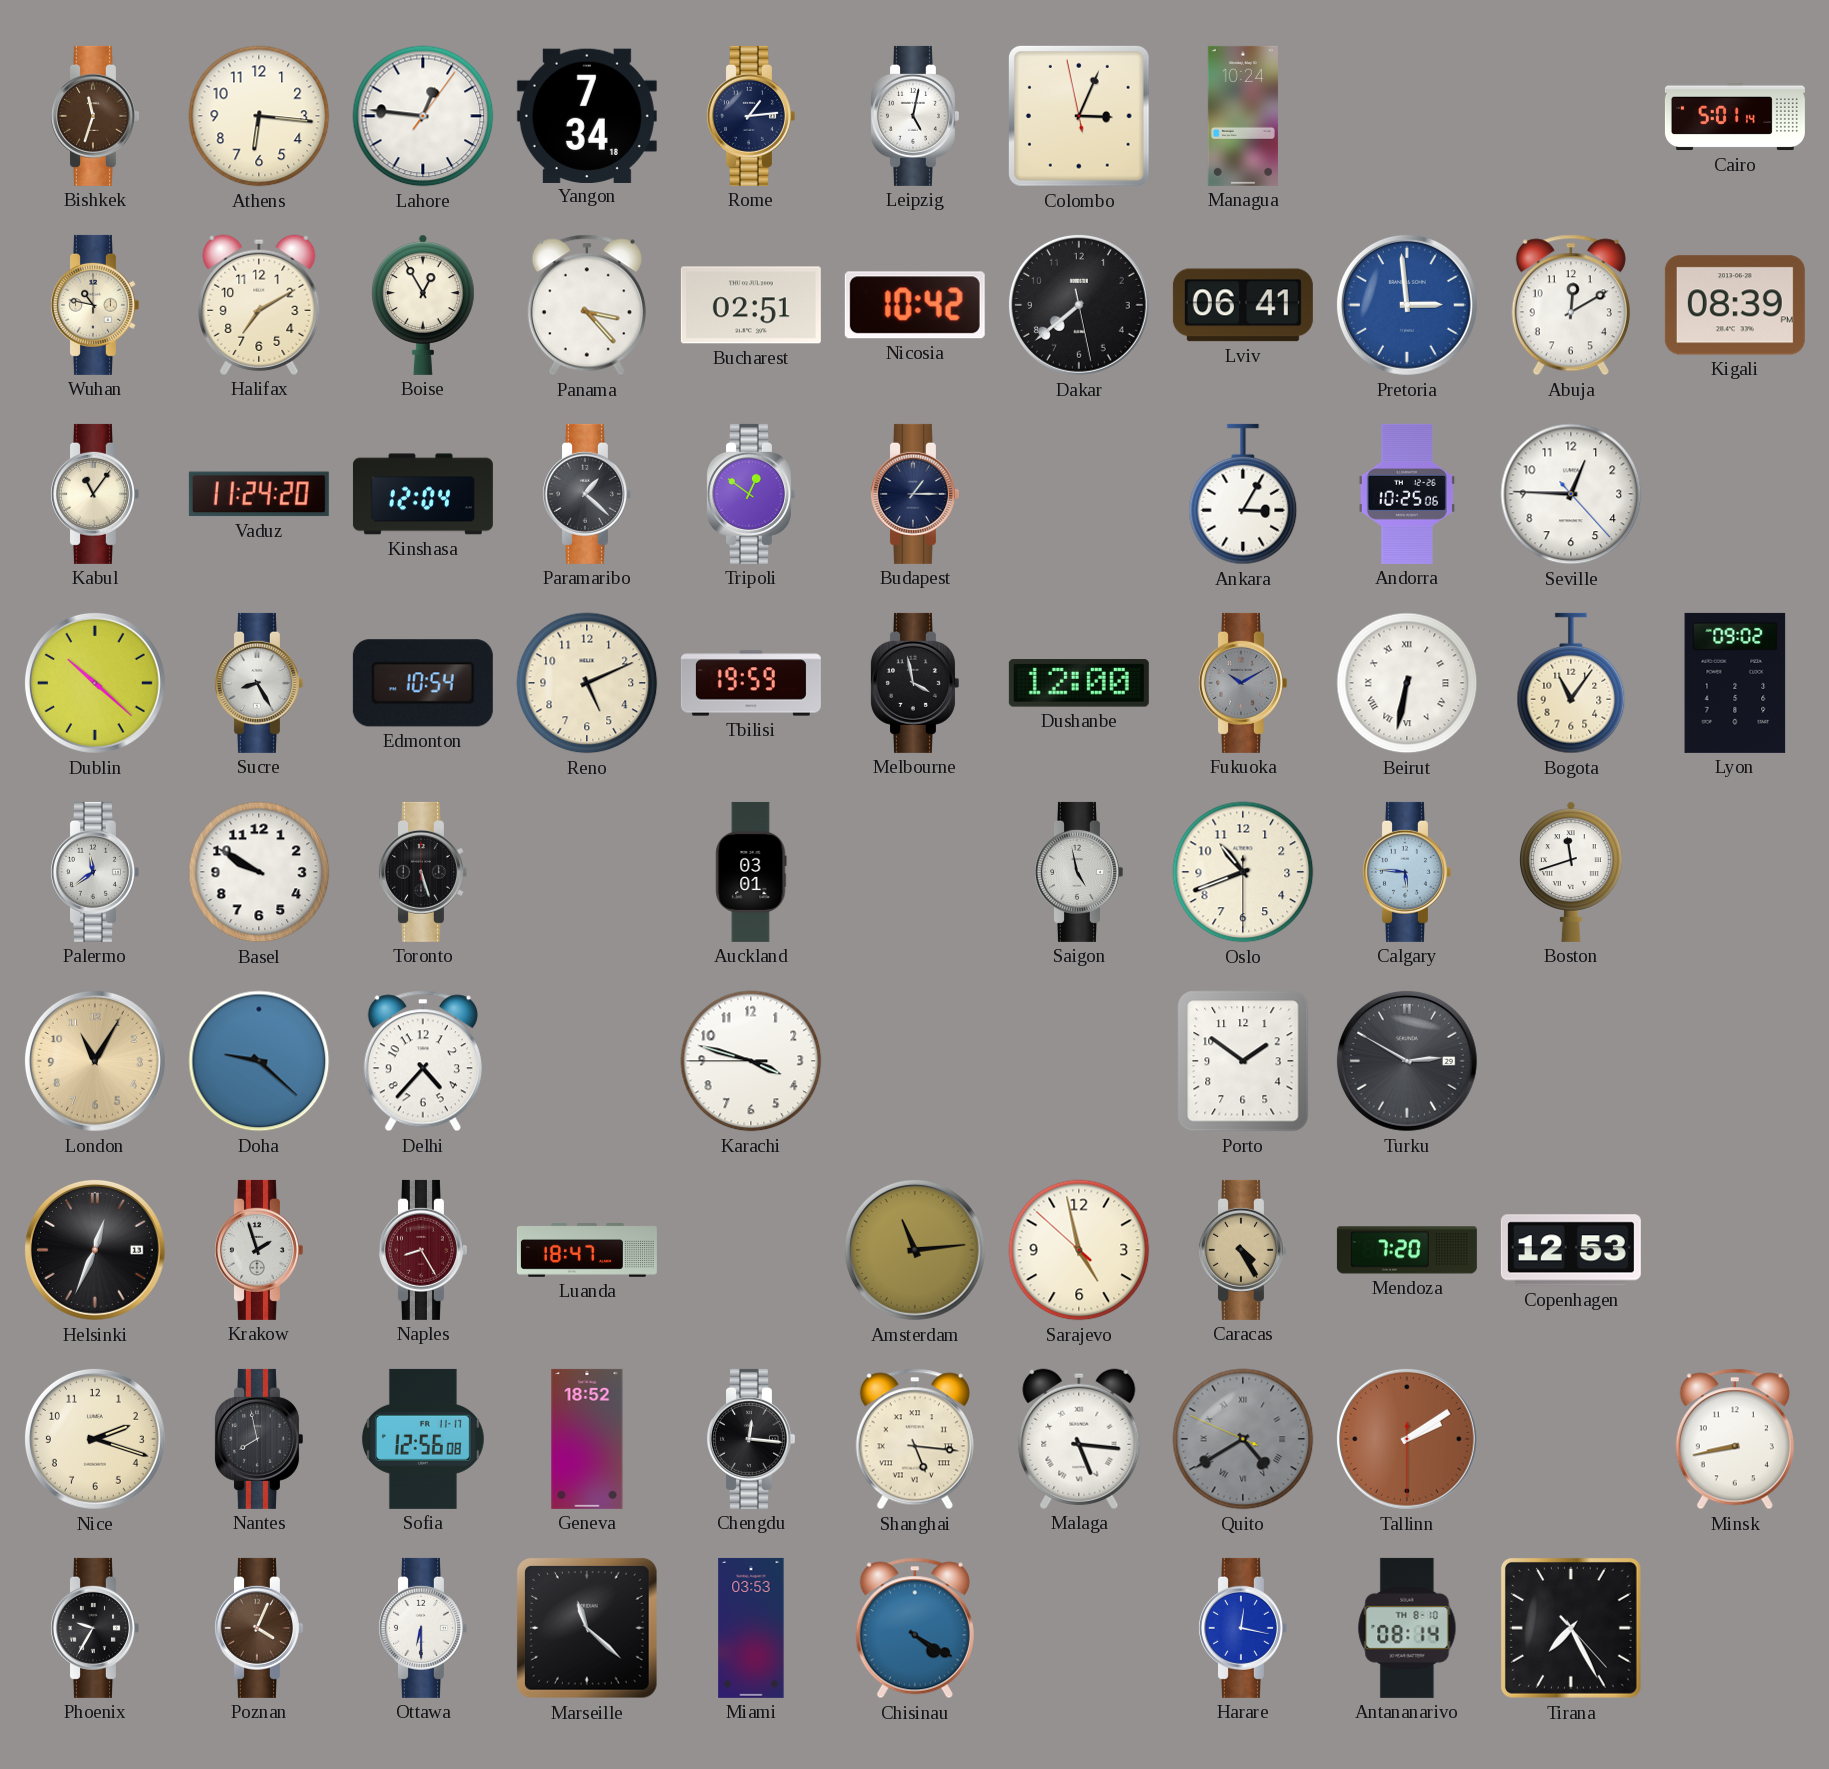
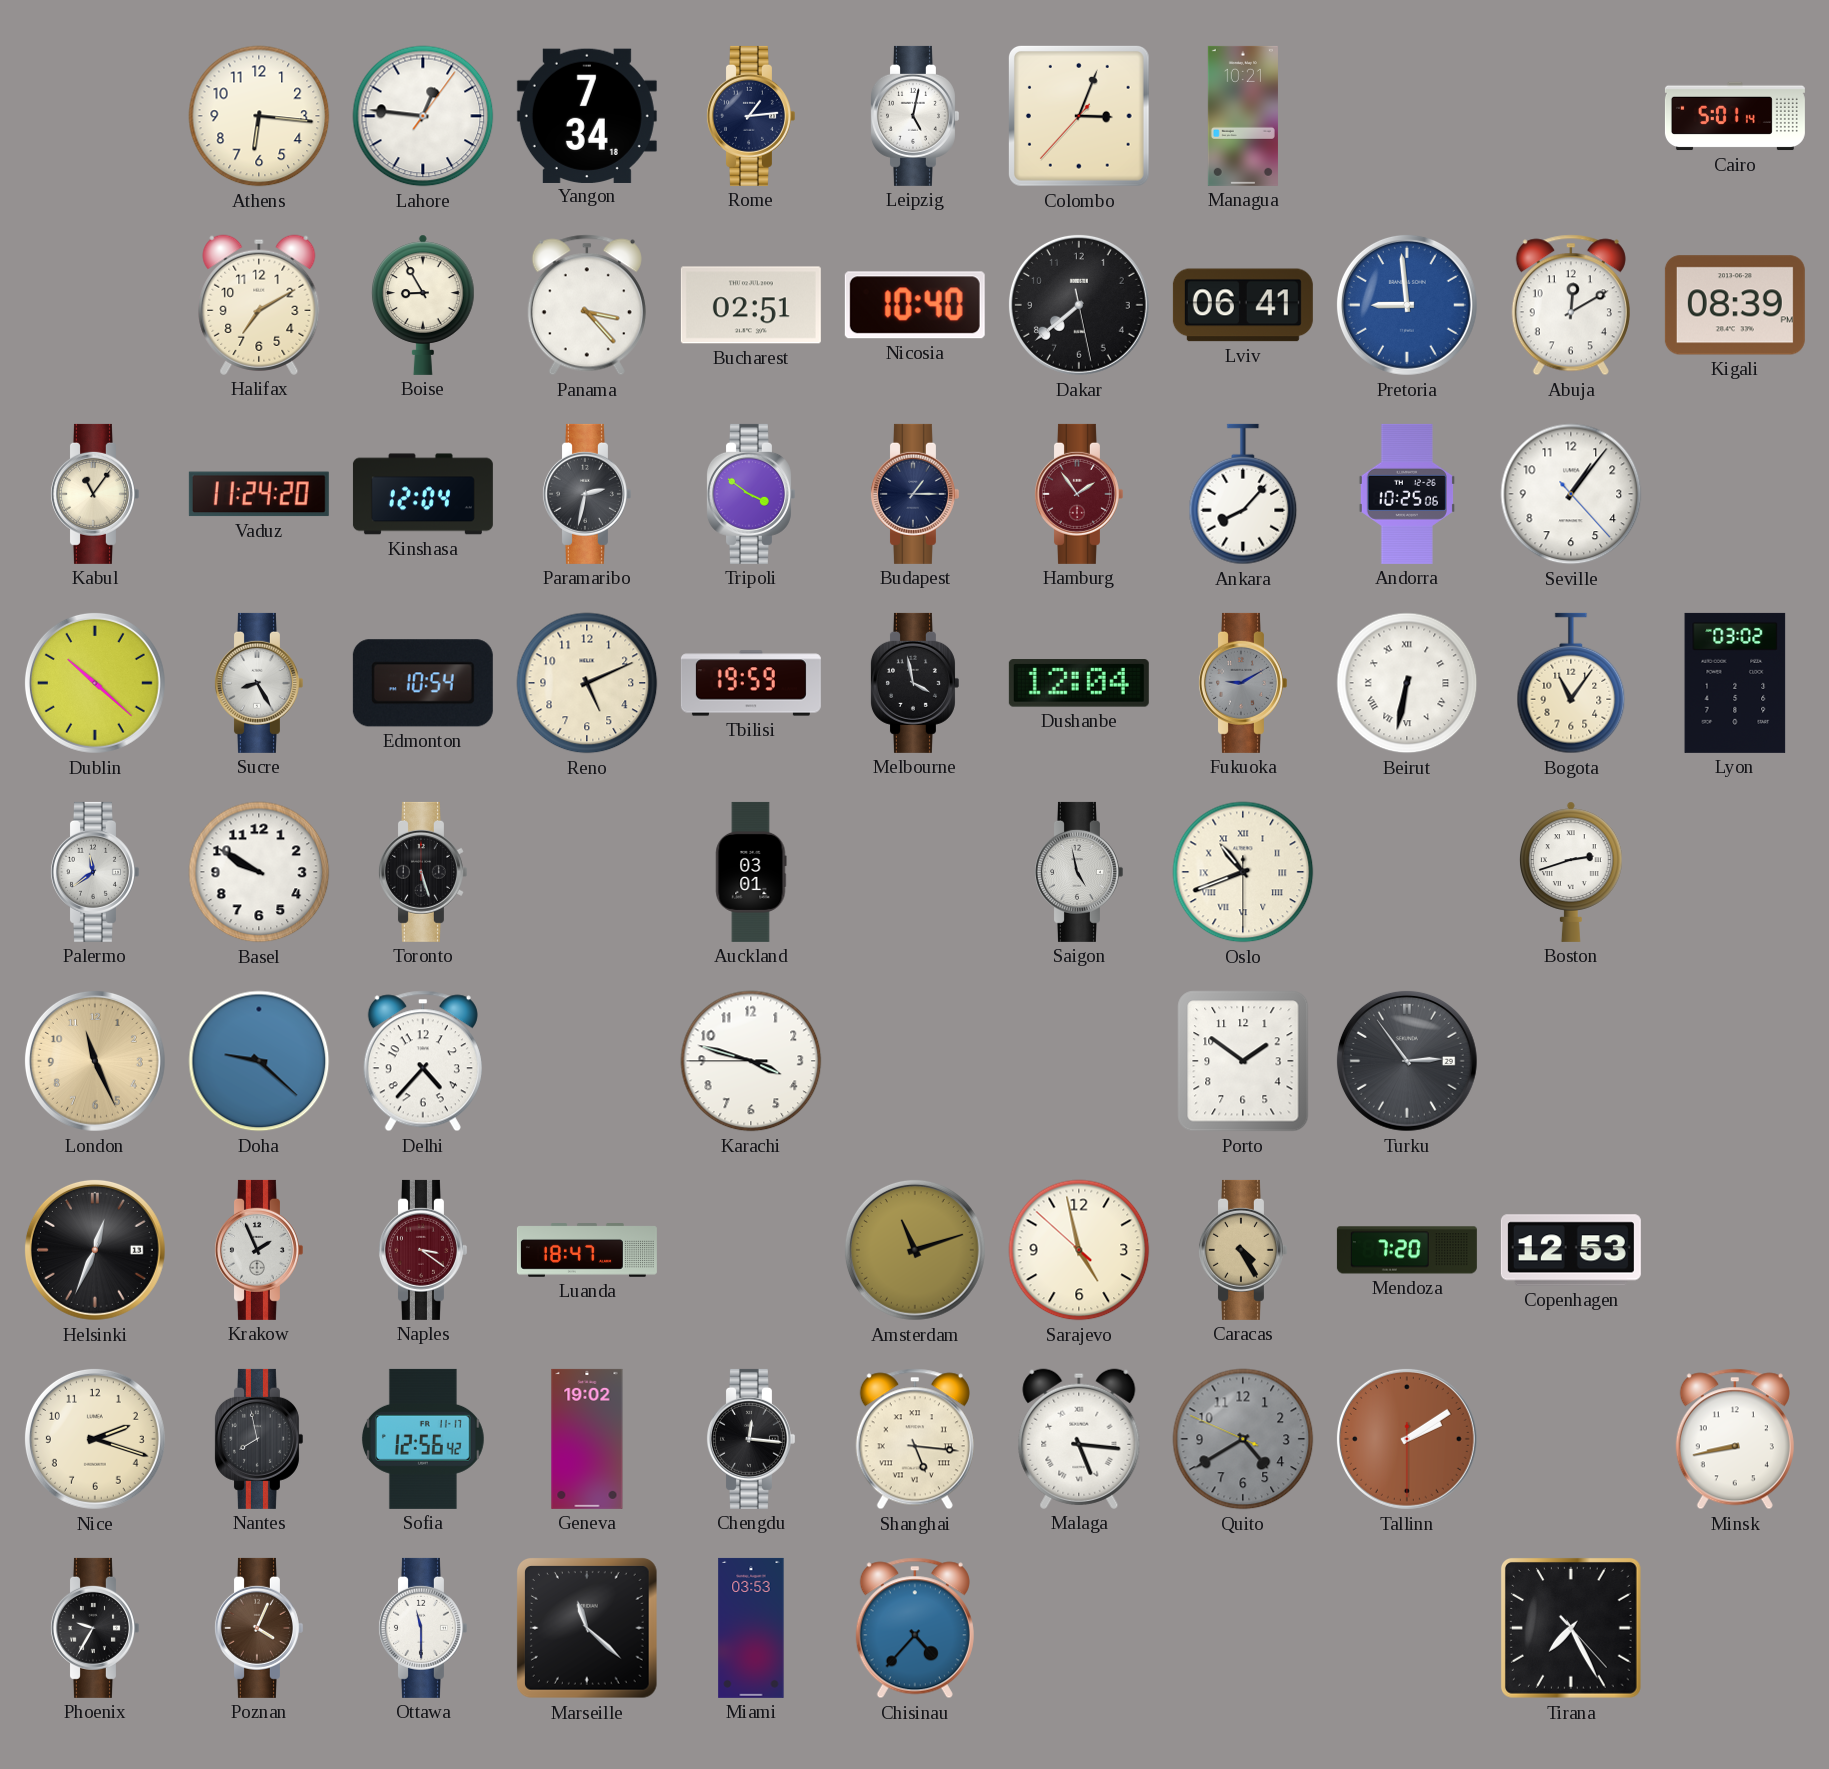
Bishkek: 11:33 -> none (94, 116)
Colombo: 3:03:58 -> 3:03:37 (1080, 117)
Managua: 10:24 -> 10:21 (1243, 116)
Wuhan: 10:47 -> none (94, 305)
Boise: 12:55 -> 8:55 (424, 305)
Nicosia: 10:42 -> 10:40 (915, 305)
Pretoria: 2:59 -> 8:59 (1407, 305)
Paramaribo: 1:22 -> 2:32 (586, 494)
Tripoli: 12:51 -> 3:51 (750, 494)
Hamburg: none -> 1:54 (1078, 494)
Ankara: 3:05 -> 8:07 (1243, 494)
Seville: 12:45 -> 1:06 (1571, 494)
Dushanbe: 12:00 -> 12:04 (1079, 683)
Fukuoka: 10:10 -> 9:10 (1242, 683)
Lyon: 09:02 -> 03:02 (1735, 683)
Oslo numerals: Arabic -> Roman (1243, 872)
Calgary: 5:46 -> none (1406, 872)
Boston: 11:42 -> 2:42 (1572, 872)
London: 11:05 -> 11:26 (95, 1061)
Turku: 2:50 -> 2:54 (1407, 1061)
Krakow: 1:57 -> 1:56 (258, 1250)
Naples: 8:25 -> 3:21 (422, 1250)
Amsterdam: 11:14 -> 11:12 (915, 1250)
Sofia: 12:56:08 -> 12:56:42 (423, 1439)
Geneva: 18:52 -> 19:02 (587, 1439)
Quito numerals: Roman -> Arabic (1243, 1439)
Ottawa: 6:30 -> 11:30 (422, 1628)
Chisinau: 4:20 -> 4:37 (915, 1628)
Harare: 12:17 -> none (1242, 1628)
Antananarivo: 08:14 -> none (1407, 1628)
